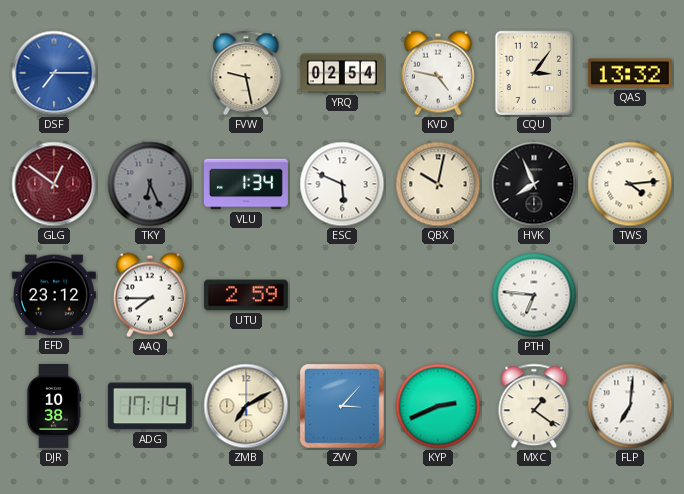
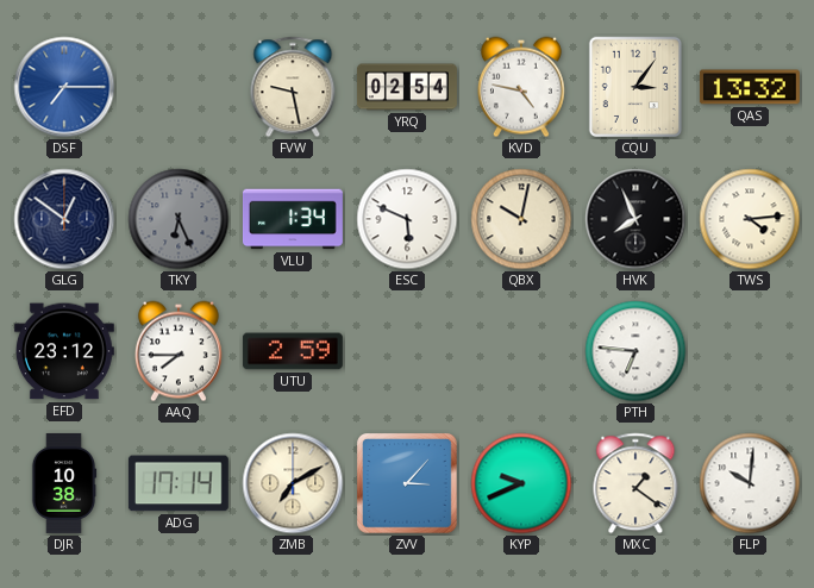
GLG dial: burgundy -> navy (64, 219)
KYP: 2:41 -> 9:41 (521, 483)
FLP: 7:01 -> 10:01 (750, 483)
